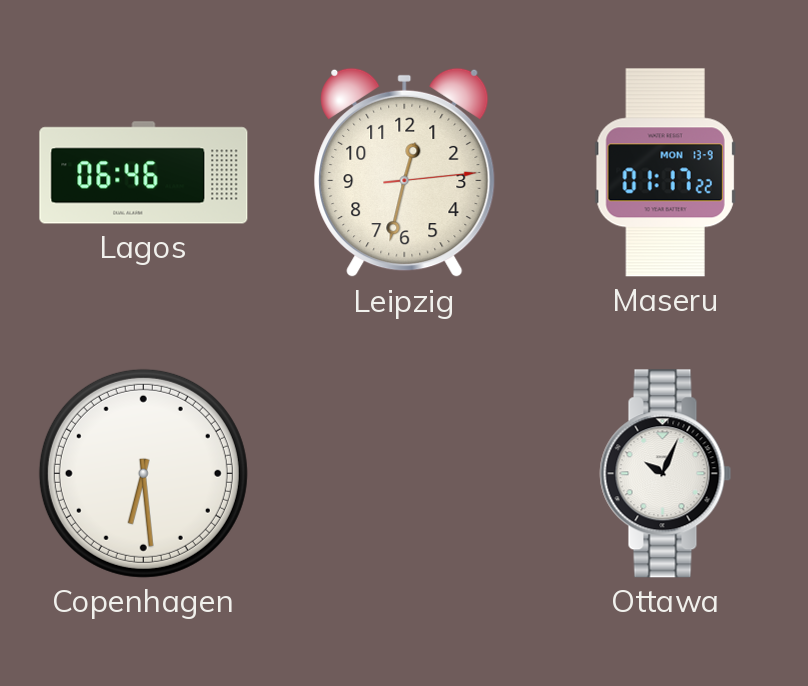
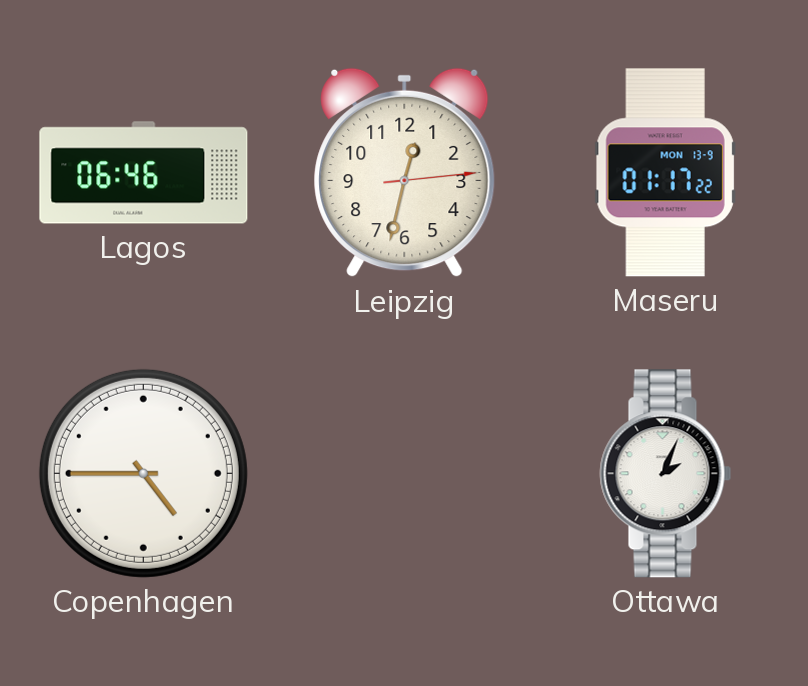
Copenhagen: 6:29 -> 4:45 (143, 473)
Ottawa: 10:04 -> 2:04 (666, 474)
